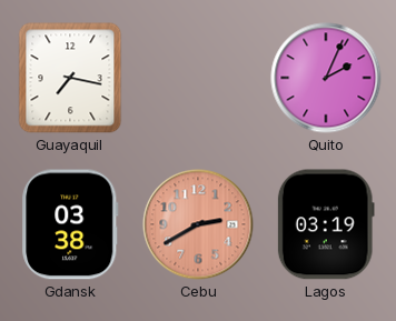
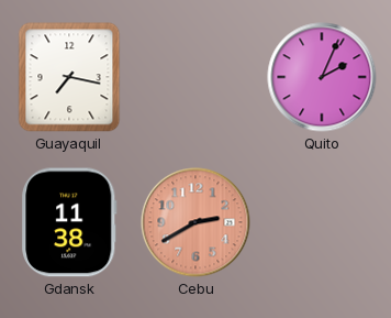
Gdansk: 03:38 -> 11:38 (69, 222)
Lagos: 03:19 -> none (326, 224)
